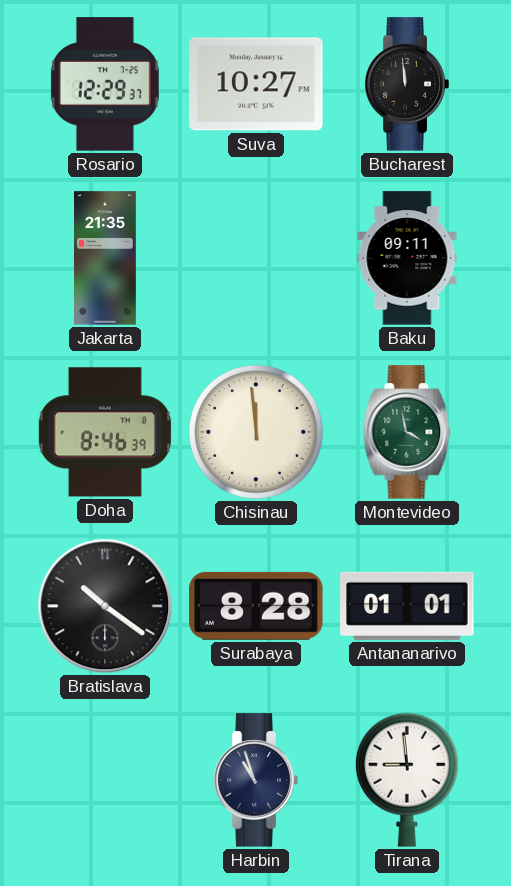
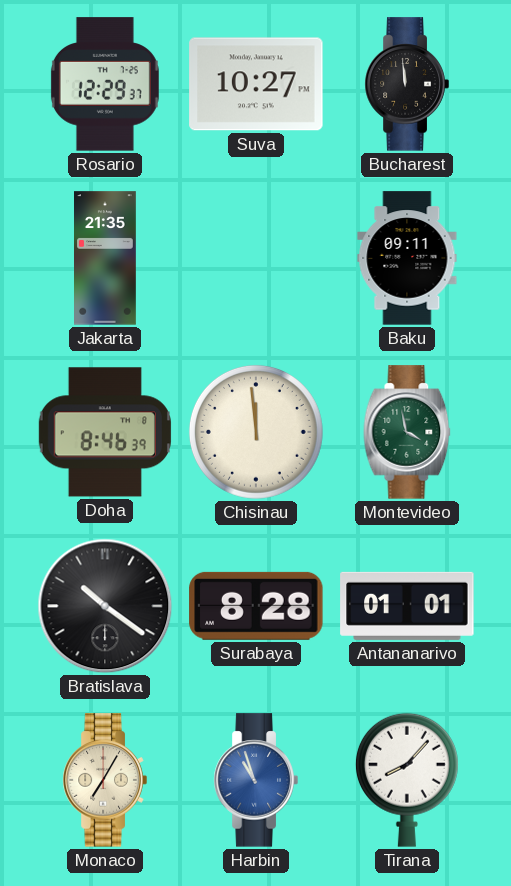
Monaco: none -> 7:05 (105, 780)
Harbin dial: navy -> blue (256, 780)
Tirana: 8:59 -> 8:07 (407, 780)
